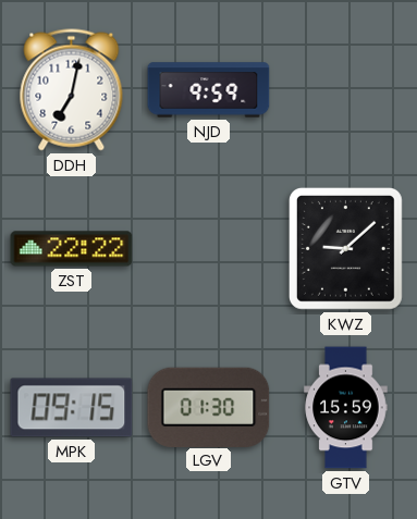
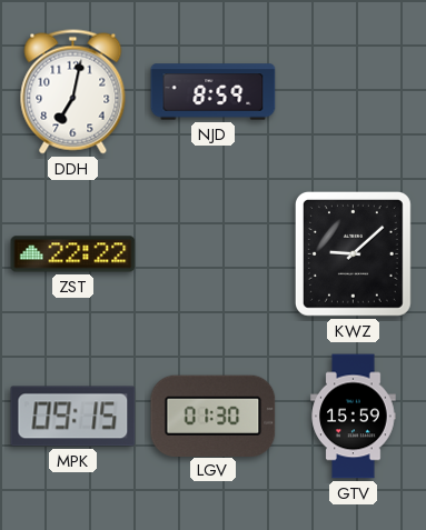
NJD: 9:59 -> 8:59 (214, 92)
